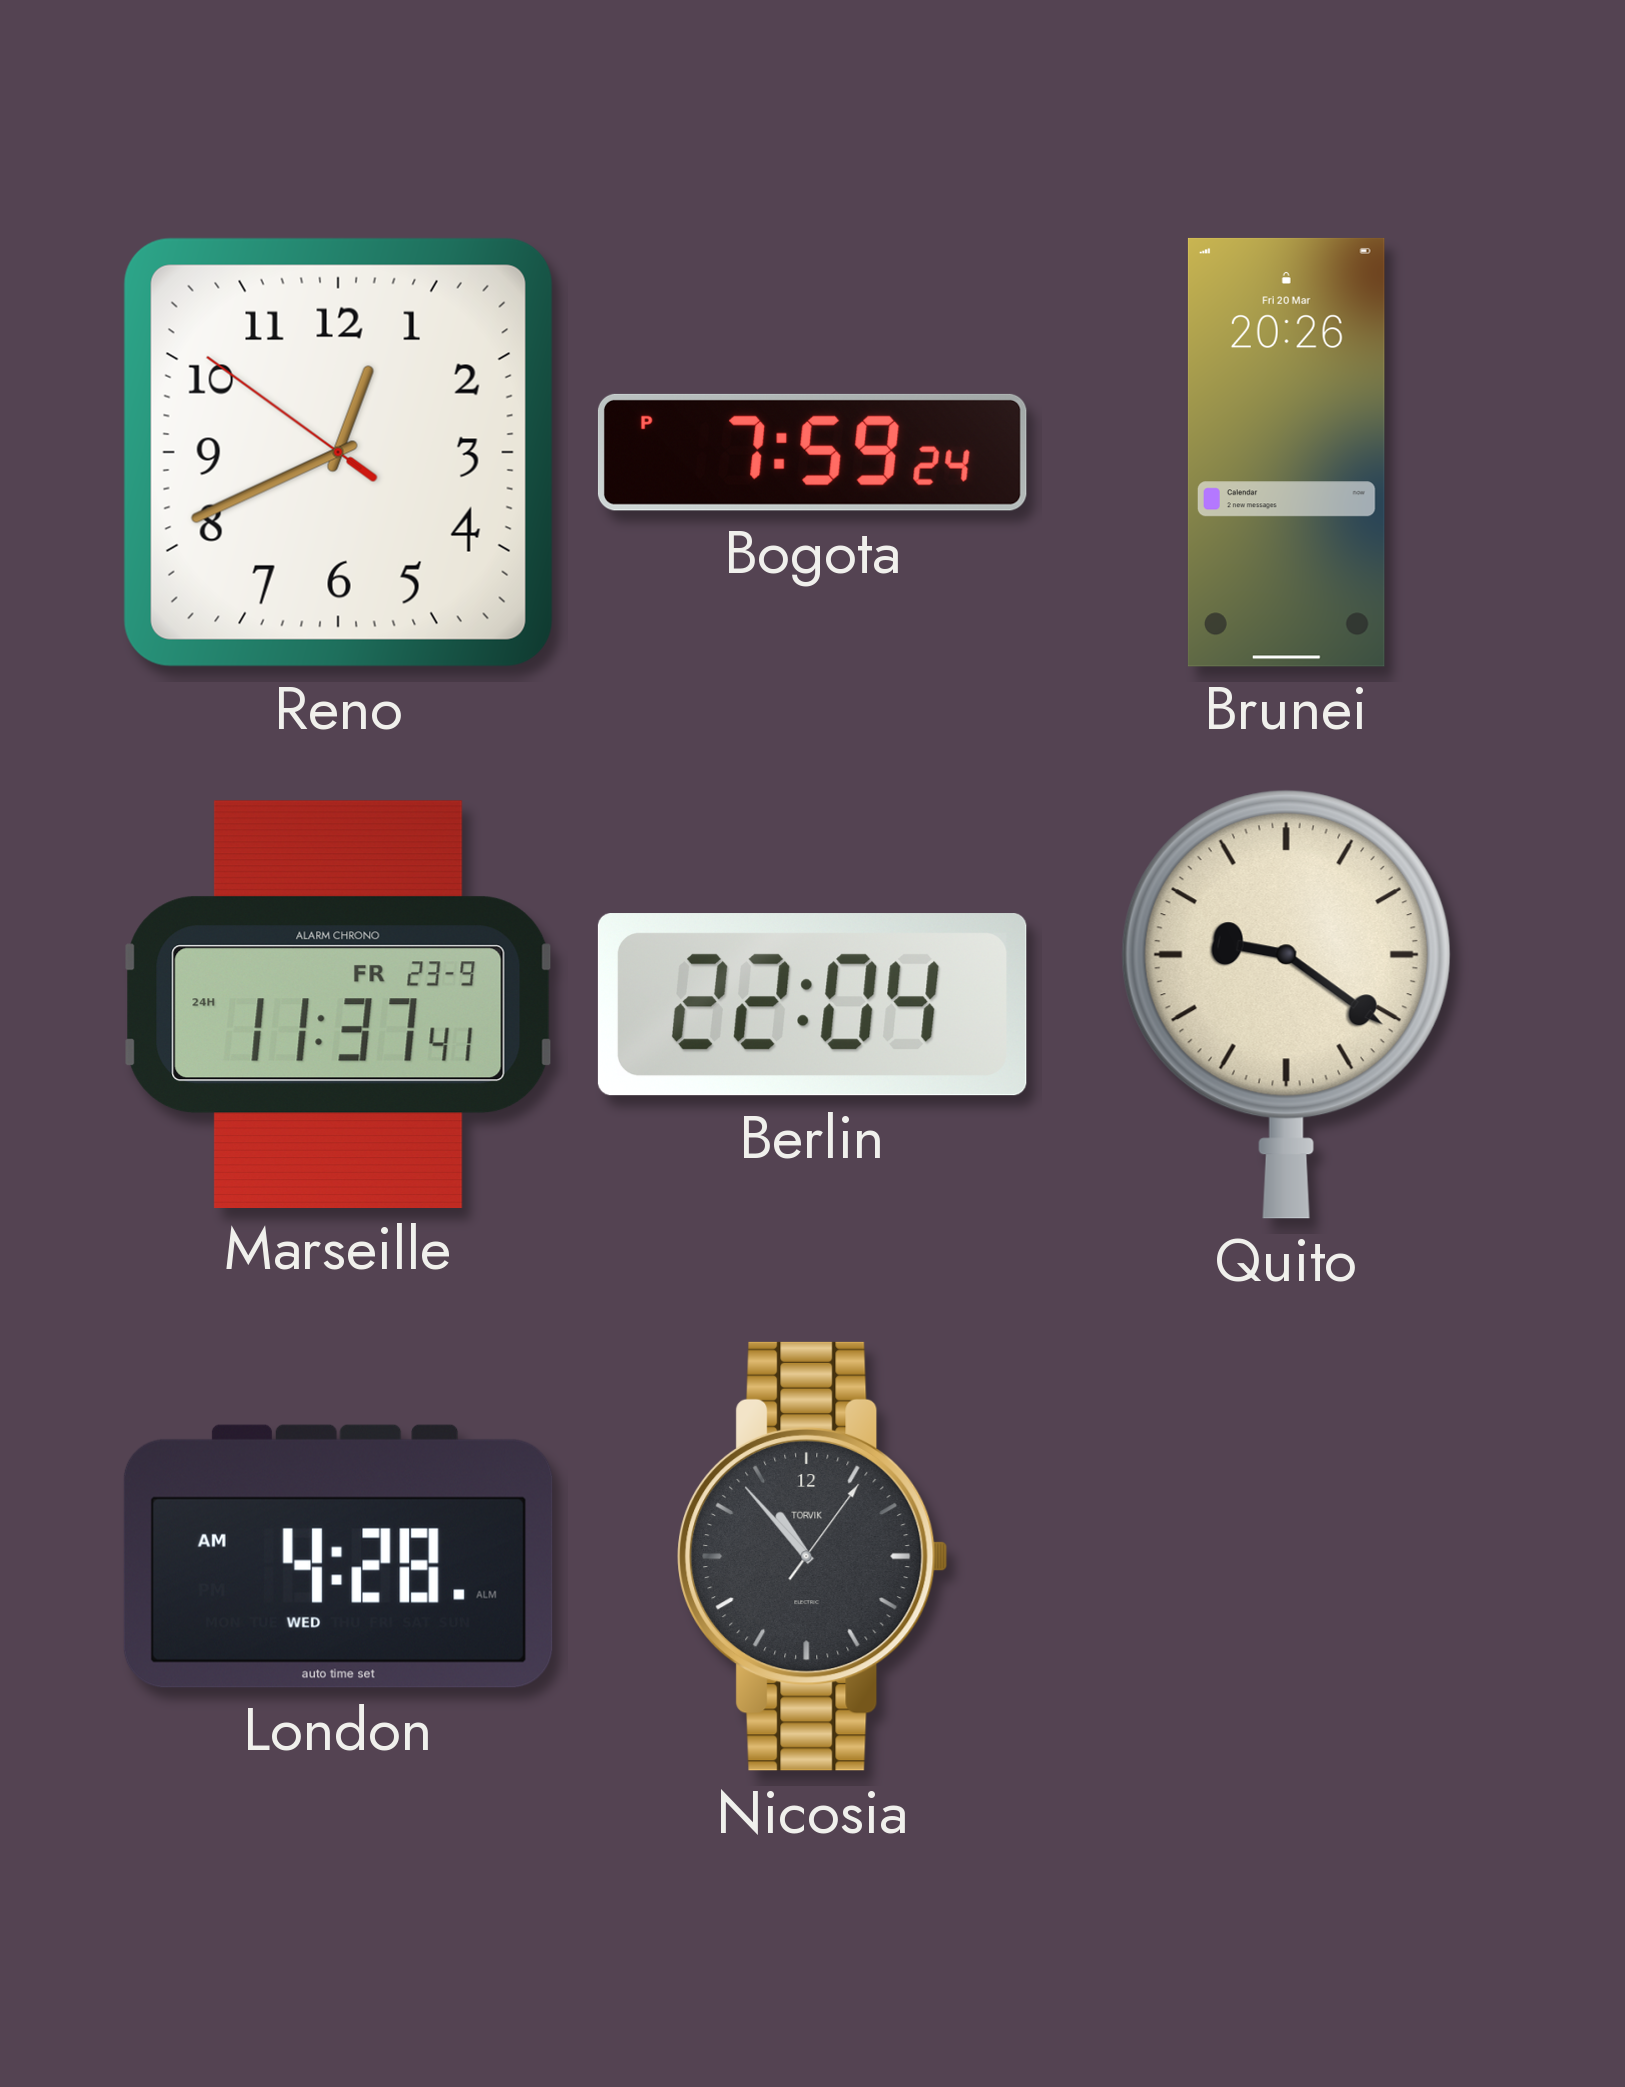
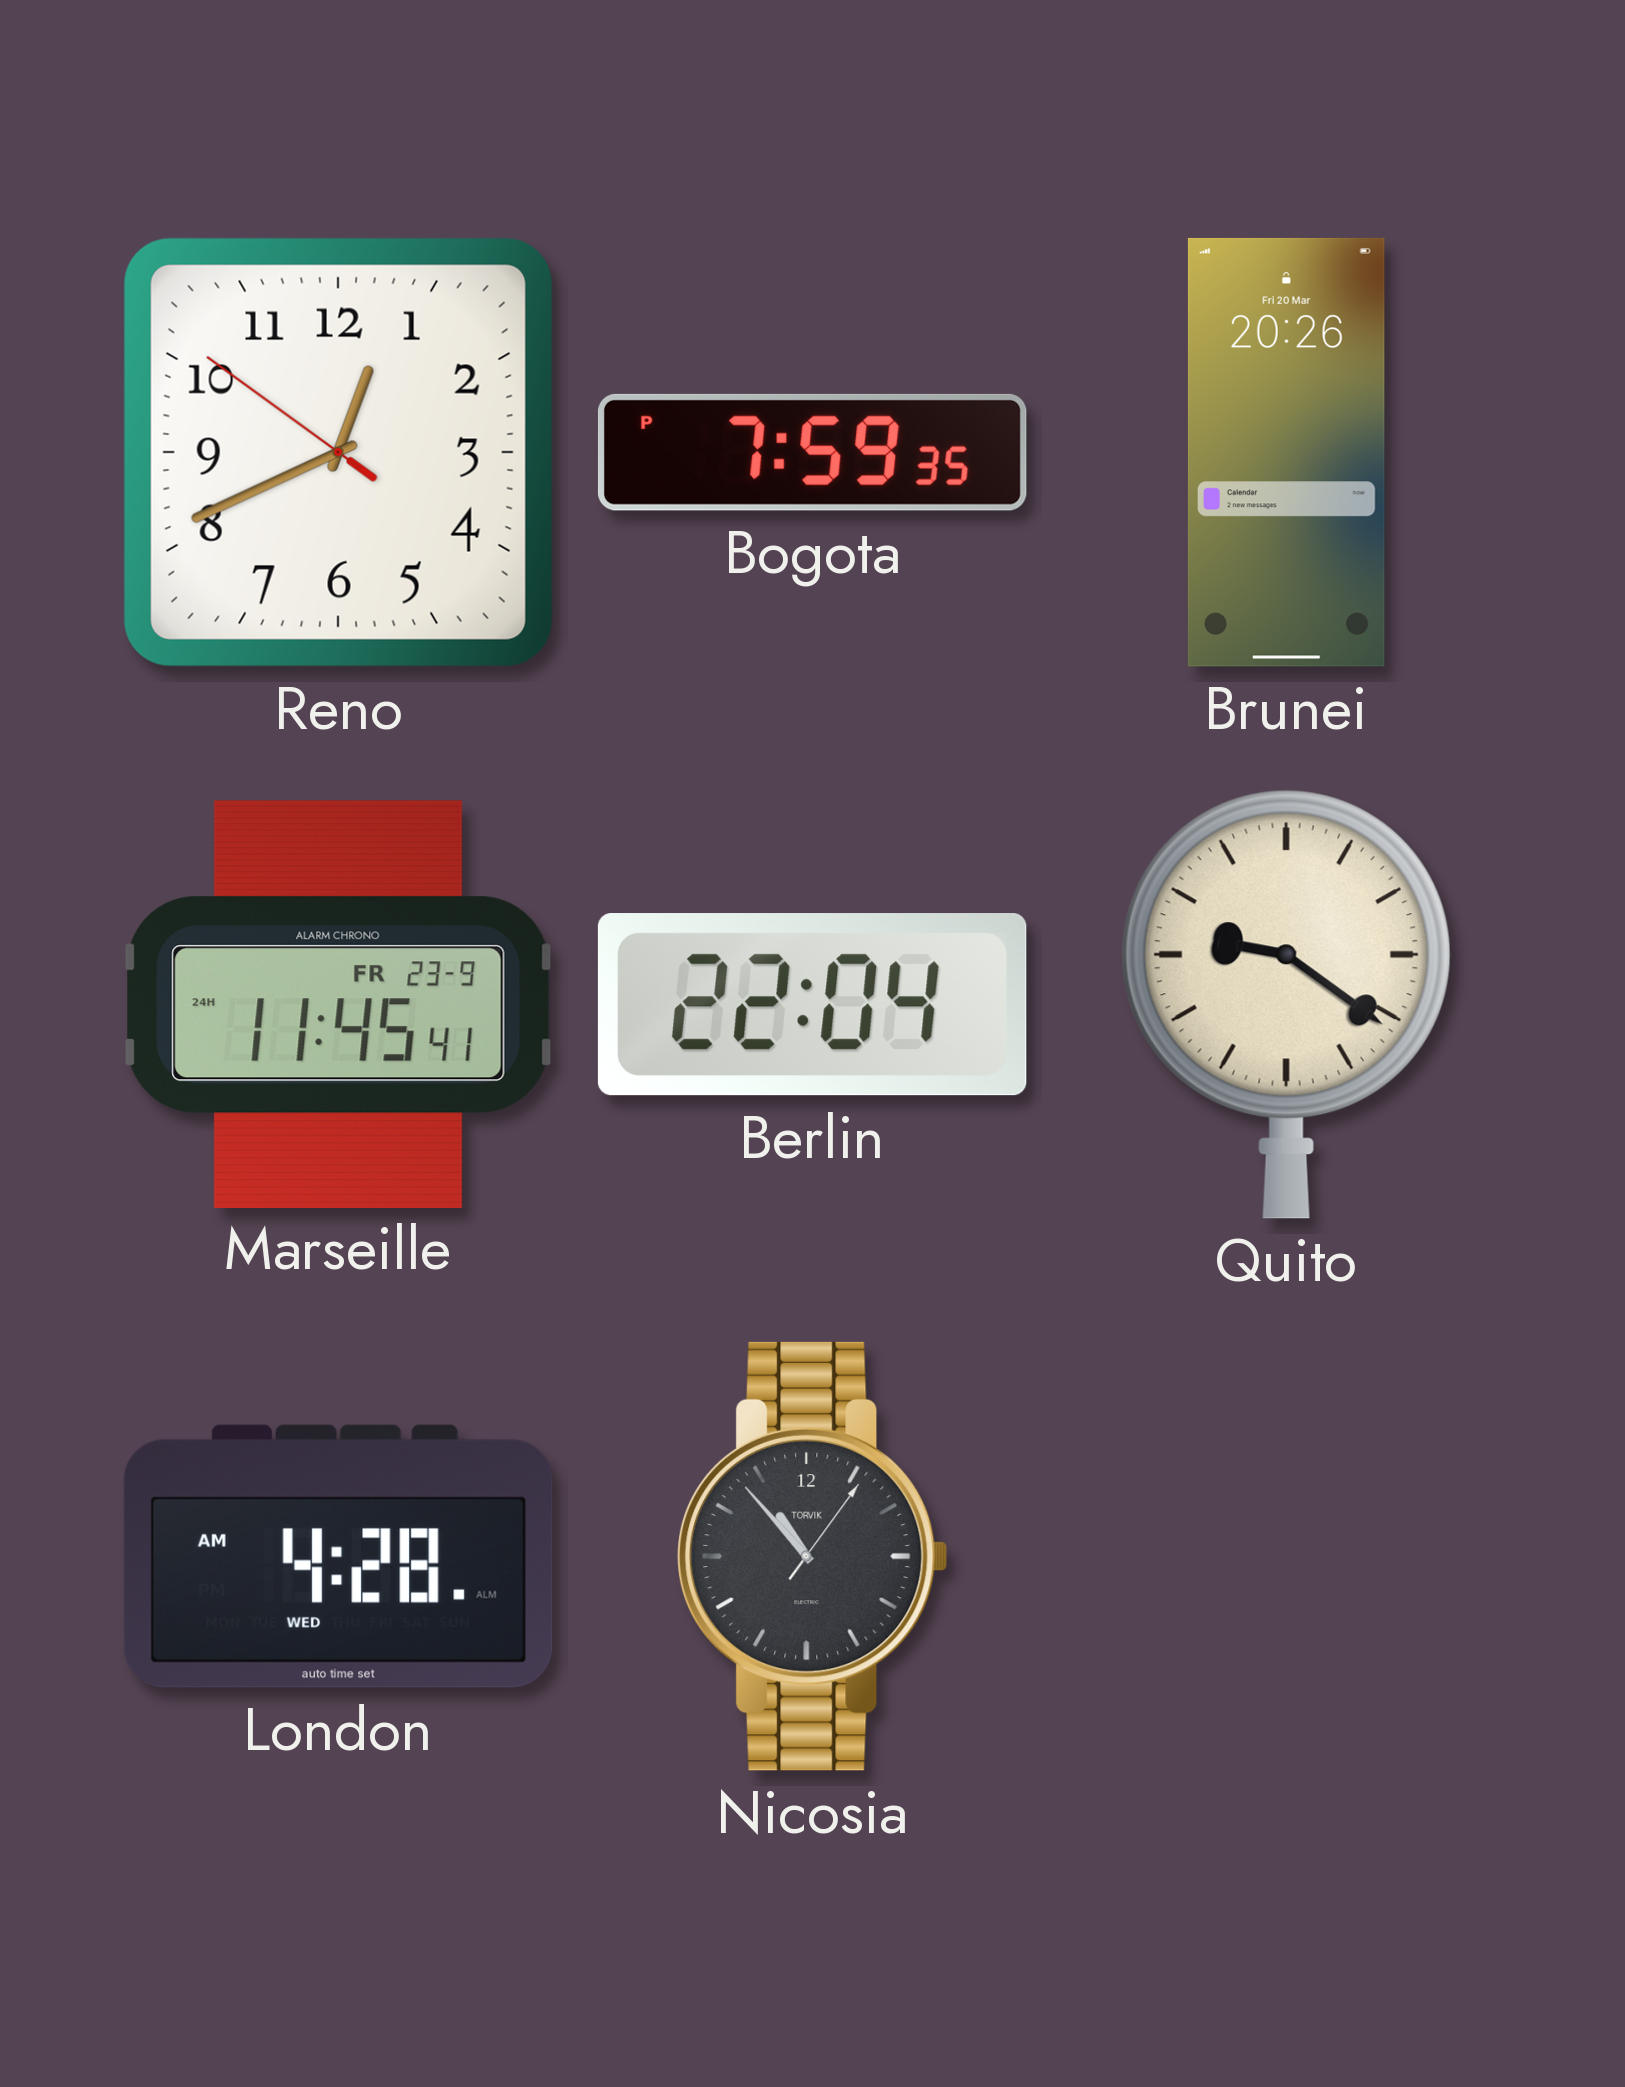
Bogota: 7:59:24 PM -> 7:59:35 PM (812, 452)
Marseille: 11:37 -> 11:45 (338, 1004)
